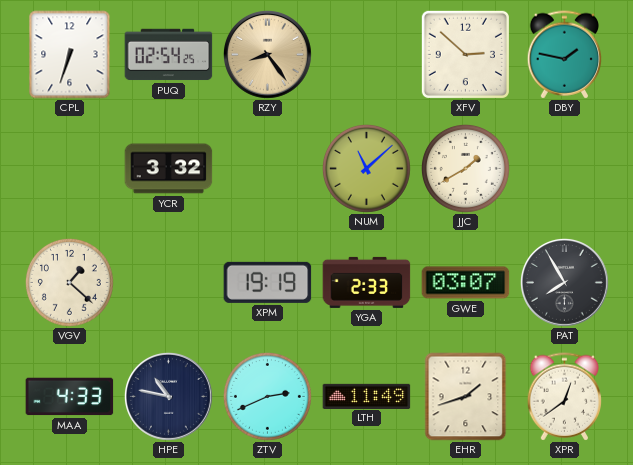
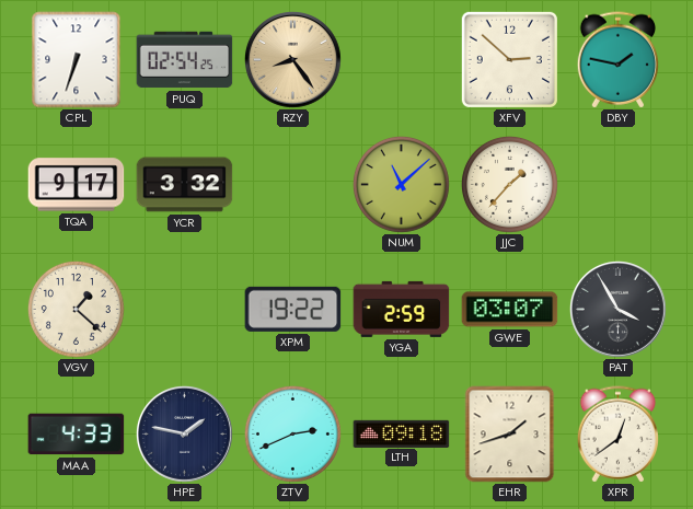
TQA: none -> 9:17 (77, 185)
JJC: 1:40 -> 1:37 (509, 184)
XPM: 19:19 -> 19:22 (293, 309)
YGA: 2:33 -> 2:59 (402, 309)
PAT: 7:55 -> 3:55 (617, 309)
HPE: 10:47 -> 1:47 (184, 433)
LTH: 11:49 -> 09:18 (402, 433)
